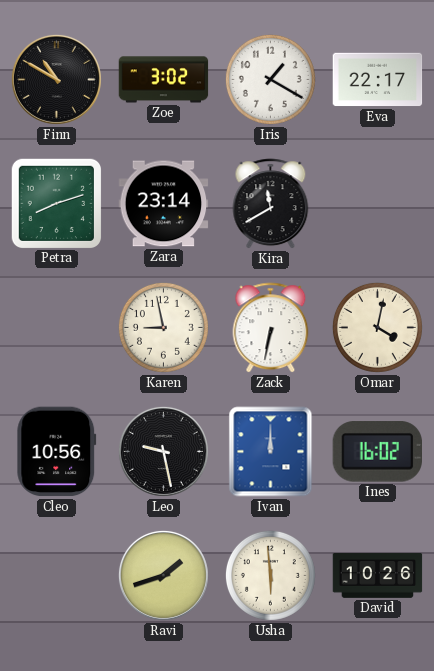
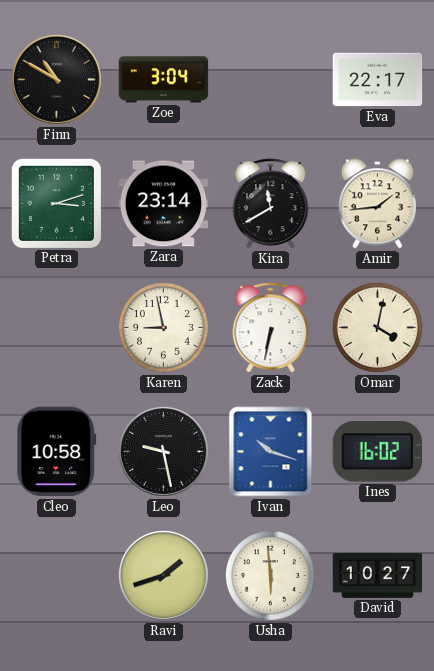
Zoe: 3:02 -> 3:04 (164, 80)
Iris: 1:20 -> none (270, 79)
Petra: 8:12 -> 3:12 (56, 203)
Amir: none -> 1:44 (377, 204)
Cleo: 10:56 -> 10:58 (57, 452)
Ivan: 12:00 -> 10:18 (271, 452)
David: 10:26 -> 10:27 (378, 576)
